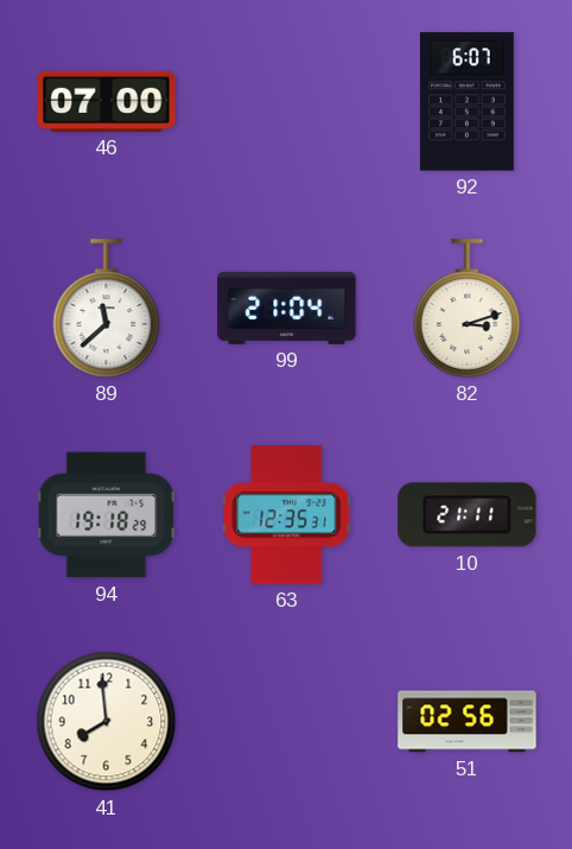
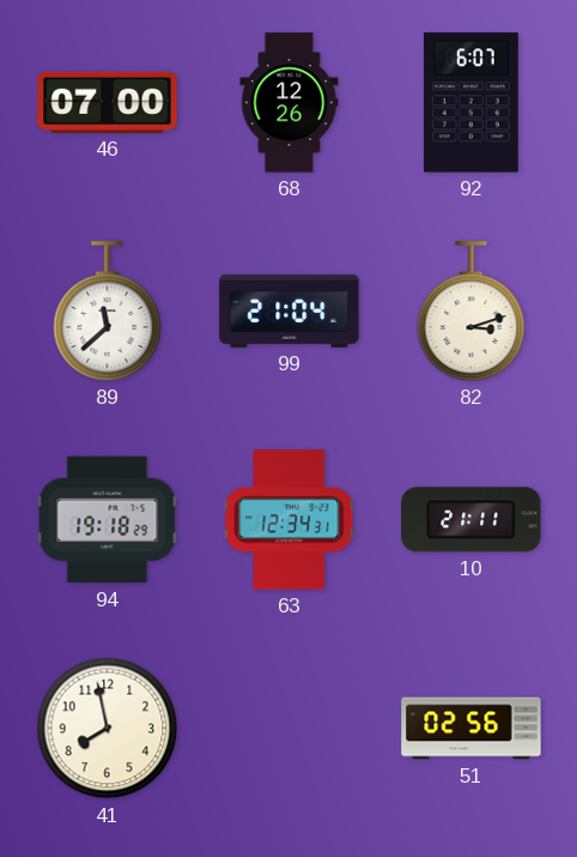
68: none -> 12:26 (290, 103)
63: 12:35 -> 12:34 (290, 520)
41: 7:59 -> 7:58 (108, 729)
